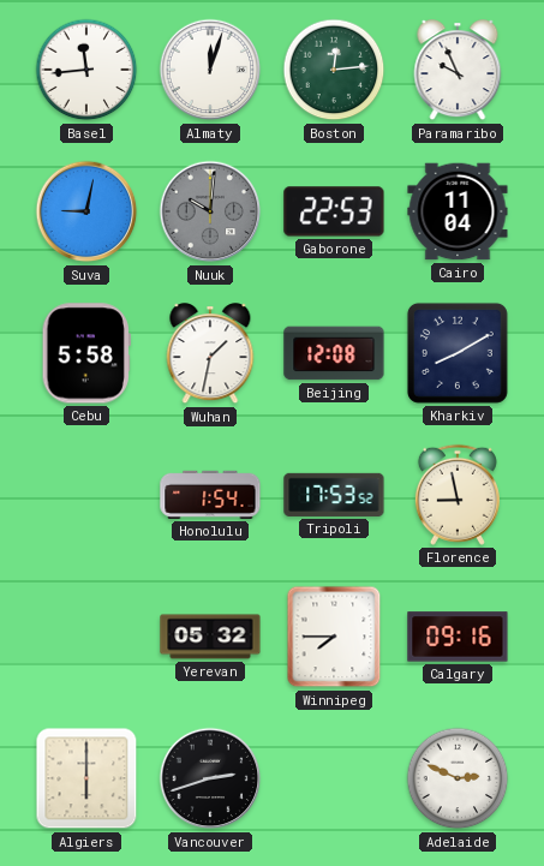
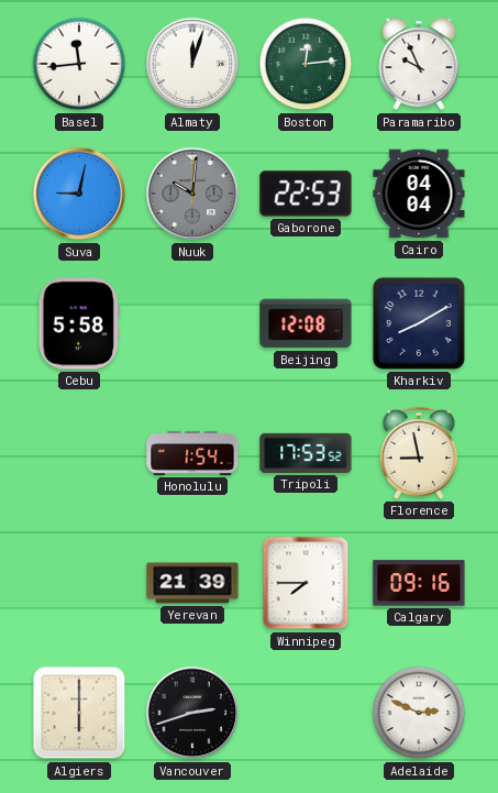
Cairo: 11:04 -> 04:04 (419, 194)
Wuhan: 1:32 -> none (210, 354)
Yerevan: 05:32 -> 21:39 (192, 583)
